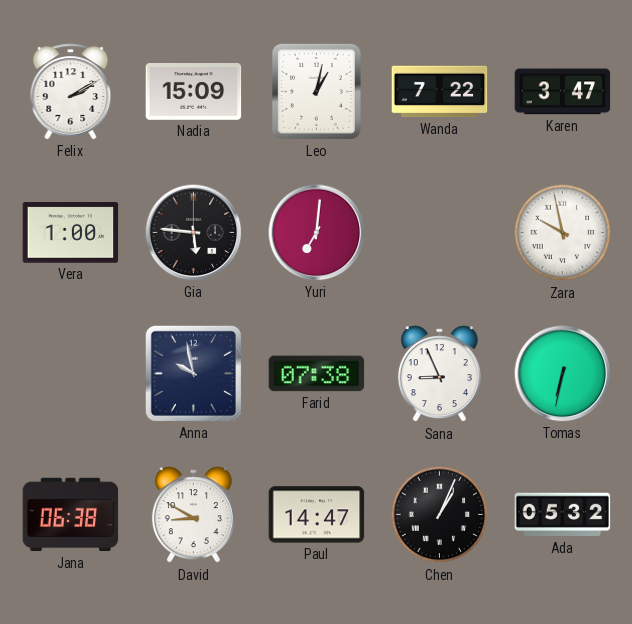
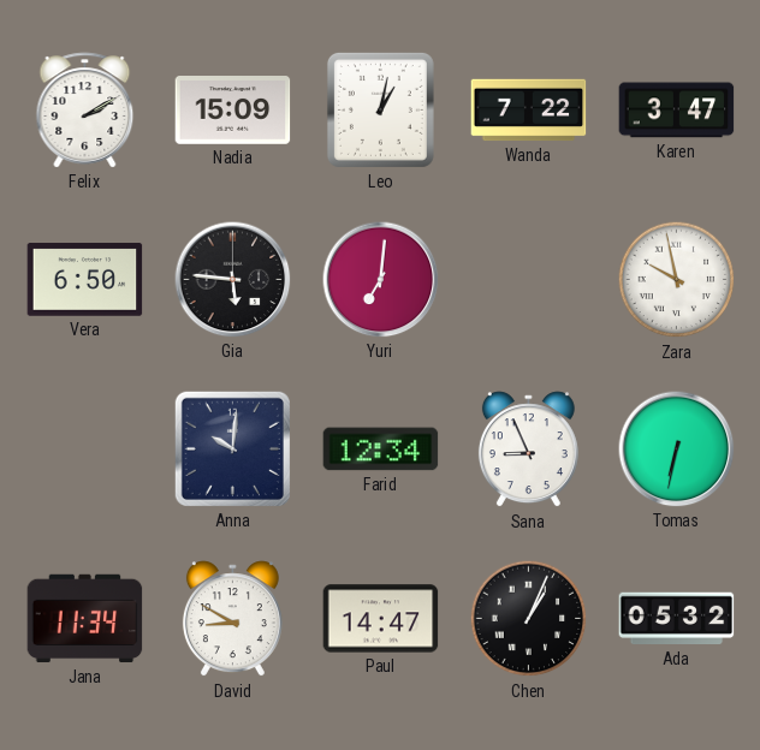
Vera: 1:00 -> 6:50 (85, 280)
Anna: 9:58 -> 10:01 (232, 448)
Farid: 07:38 -> 12:34 (381, 450)
Jana: 06:38 -> 11:34 (85, 619)
